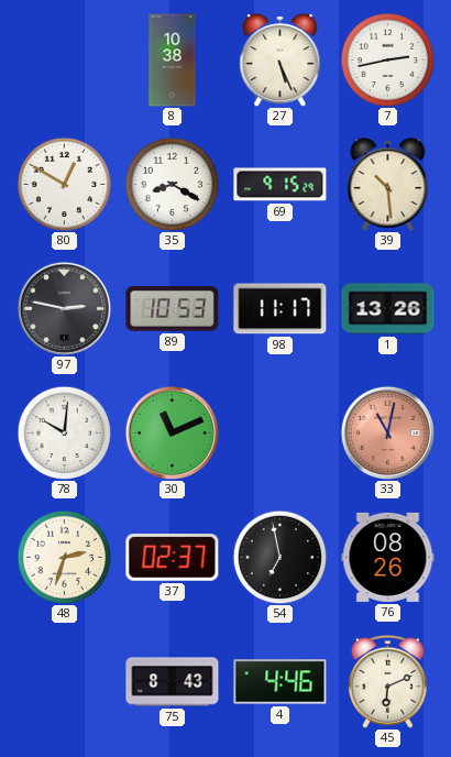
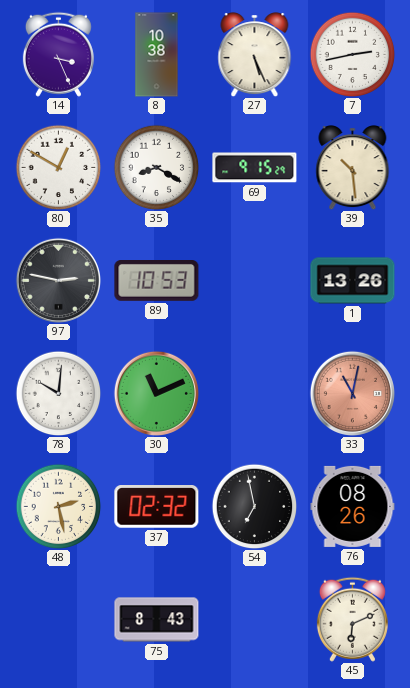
14: none -> 3:26 (58, 54)
98: 11:17 -> none (280, 309)
48: 2:33 -> 2:28 (58, 506)
37: 02:37 -> 02:32 (157, 507)
4: 4:46 -> none (280, 682)
